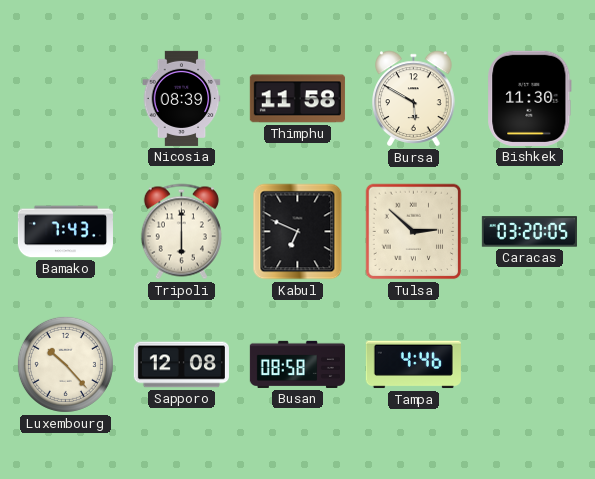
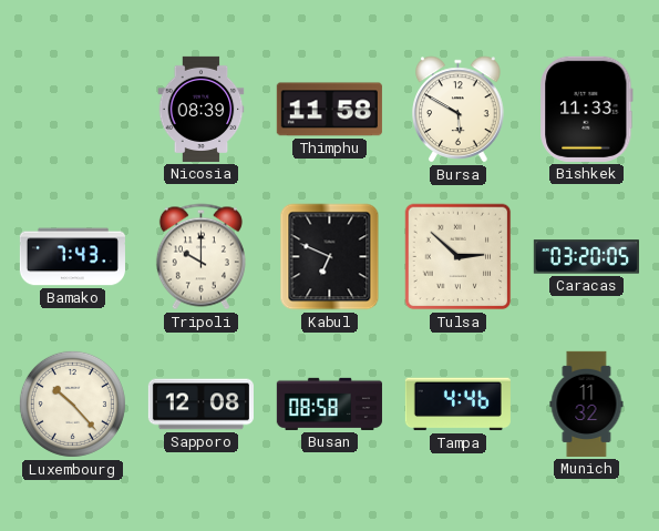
Bishkek: 11:30 -> 11:33 (587, 109)
Tripoli: 6:00 -> 10:00 (200, 257)
Munich: none -> 11:32 (587, 404)
